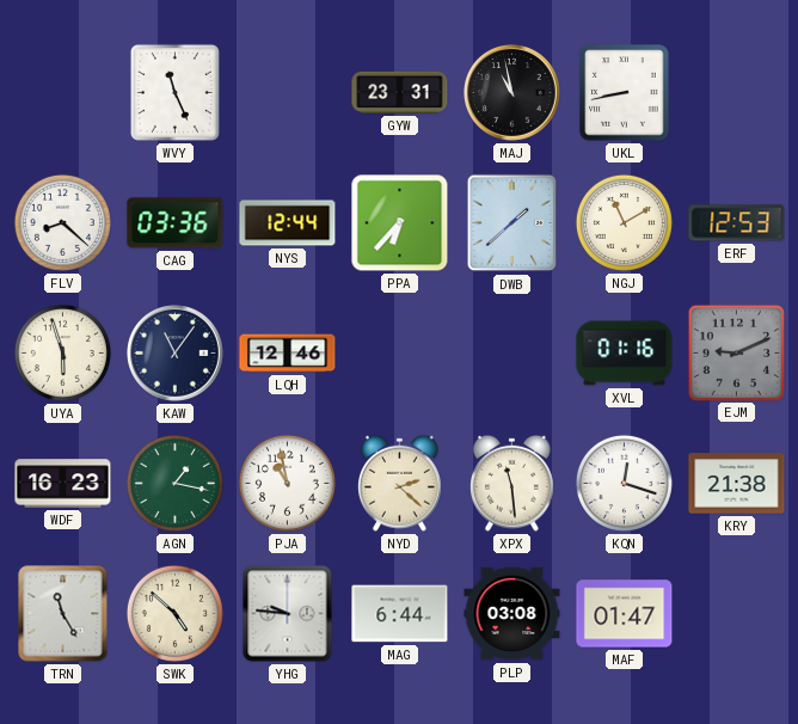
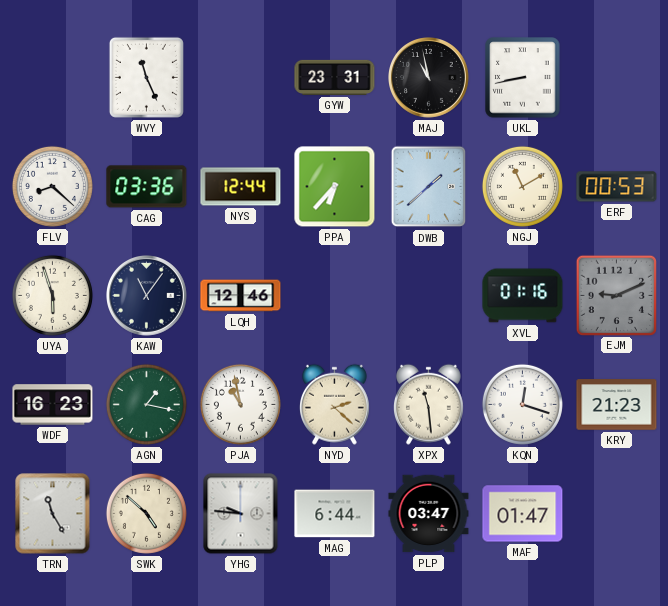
ERF: 12:53 -> 00:53 (617, 187)
KRY: 21:38 -> 21:23 (617, 405)
PLP: 03:08 -> 03:47 (429, 514)
